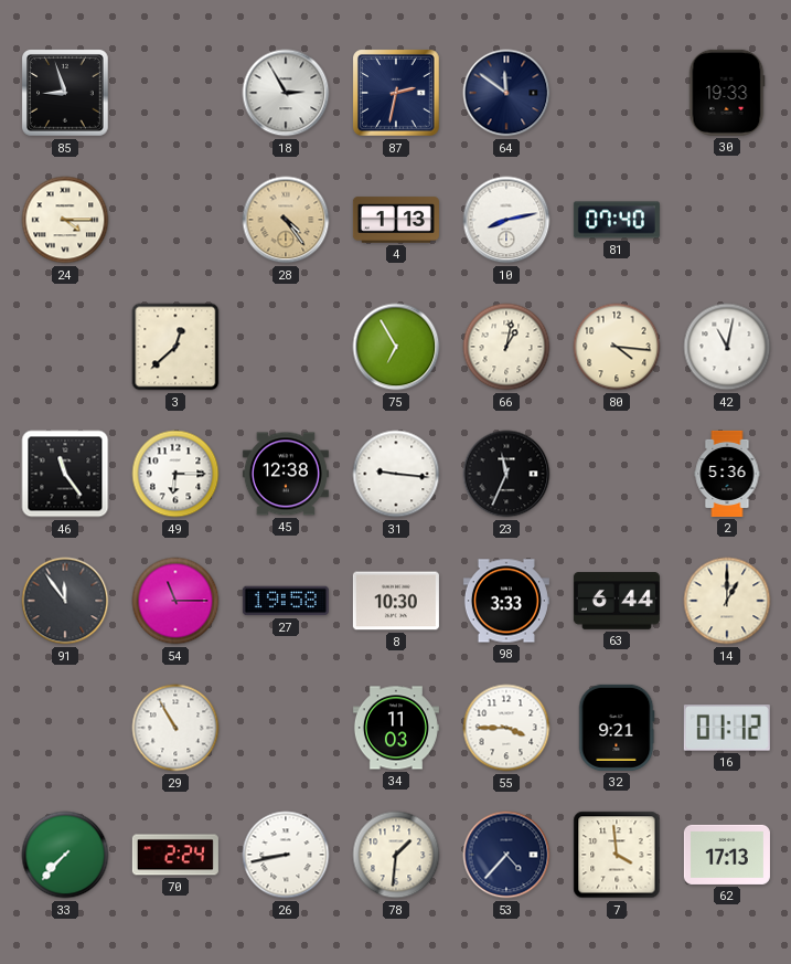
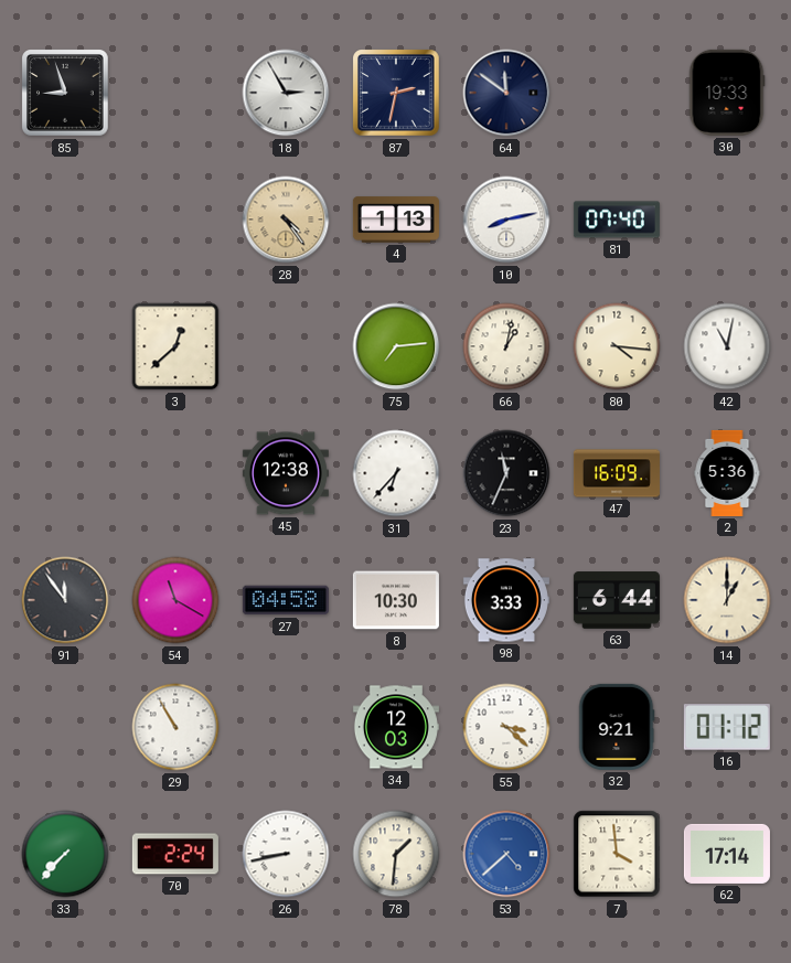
24: 4:15 -> none (65, 220)
75: 6:55 -> 7:14 (396, 346)
46: 11:24 -> none (65, 474)
49: 6:15 -> none (175, 474)
31: 9:16 -> 6:37 (396, 473)
47: none -> 16:09 (617, 473)
54: 11:15 -> 11:20 (175, 600)
27: 19:58 -> 04:58 (286, 600)
34: 11:03 -> 12:03 (396, 727)
55: 3:45 -> 3:22 (506, 727)
53: 4:37 -> 4:38 (506, 854)
53 dial: navy -> blue (506, 854)
62: 17:13 -> 17:14 (727, 854)
